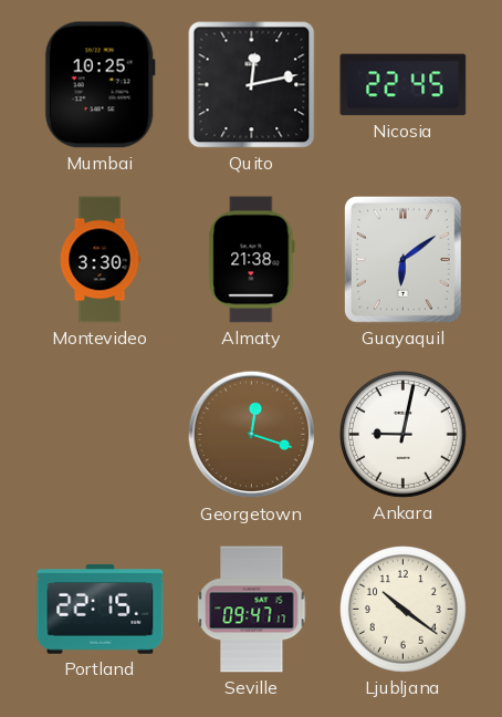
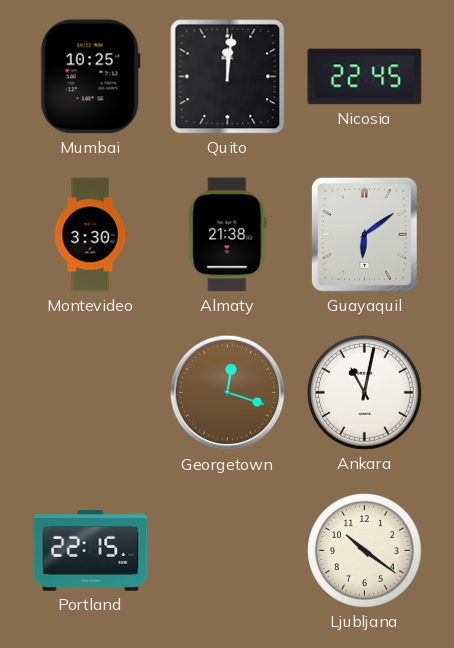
Quito: 12:13 -> 12:01 (228, 77)
Ankara: 9:02 -> 11:02 (365, 393)
Seville: 09:47 -> none (252, 610)
